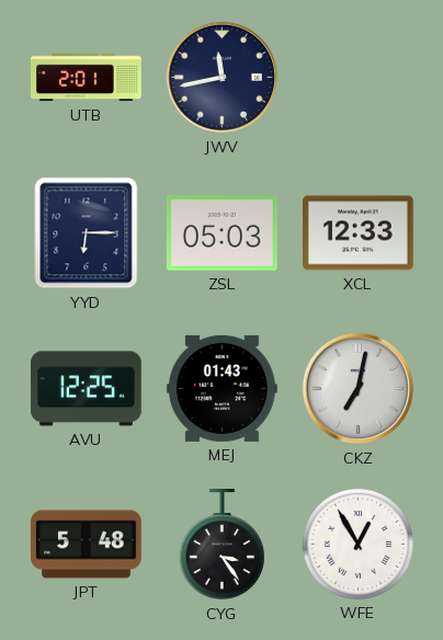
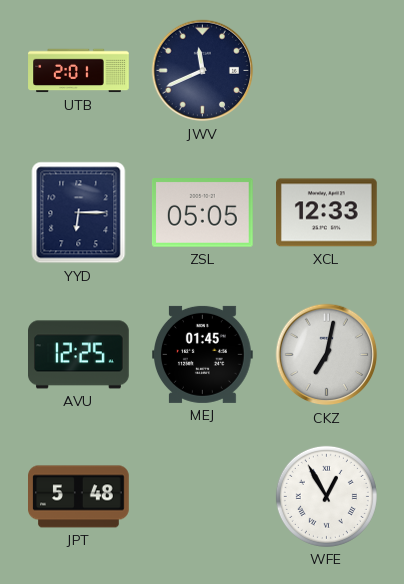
JWV: 11:43 -> 11:41 (203, 71)
ZSL: 05:03 -> 05:05 (202, 213)
MEJ: 01:43 -> 01:45 (203, 354)
CYG: 3:24 -> none (222, 546)
